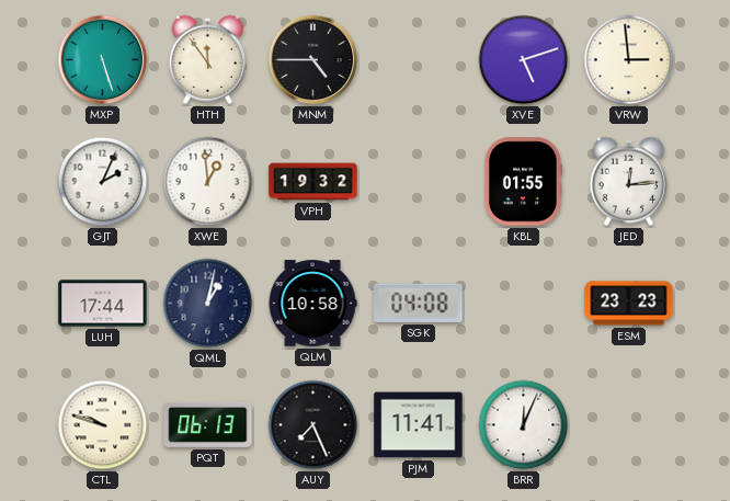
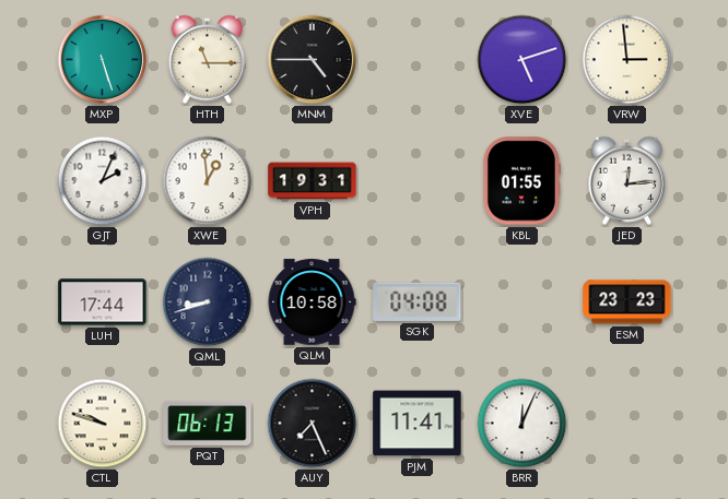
HTH: 11:54 -> 11:15 (208, 59)
VPH: 19:32 -> 19:31 (313, 181)
QML: 1:02 -> 8:42 (208, 302)
